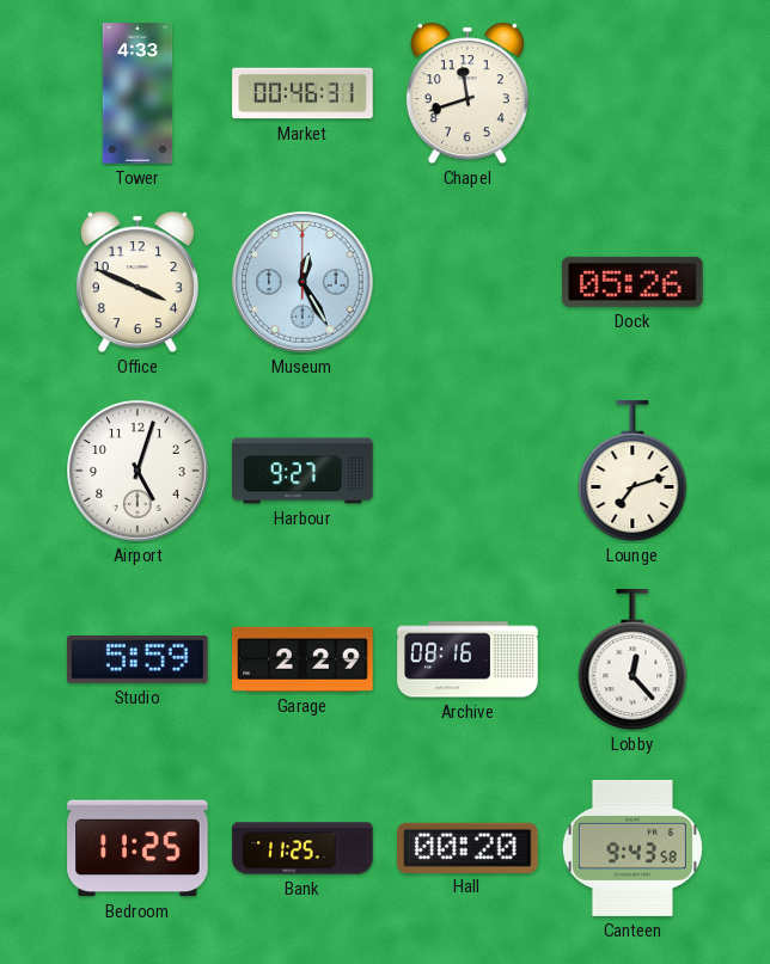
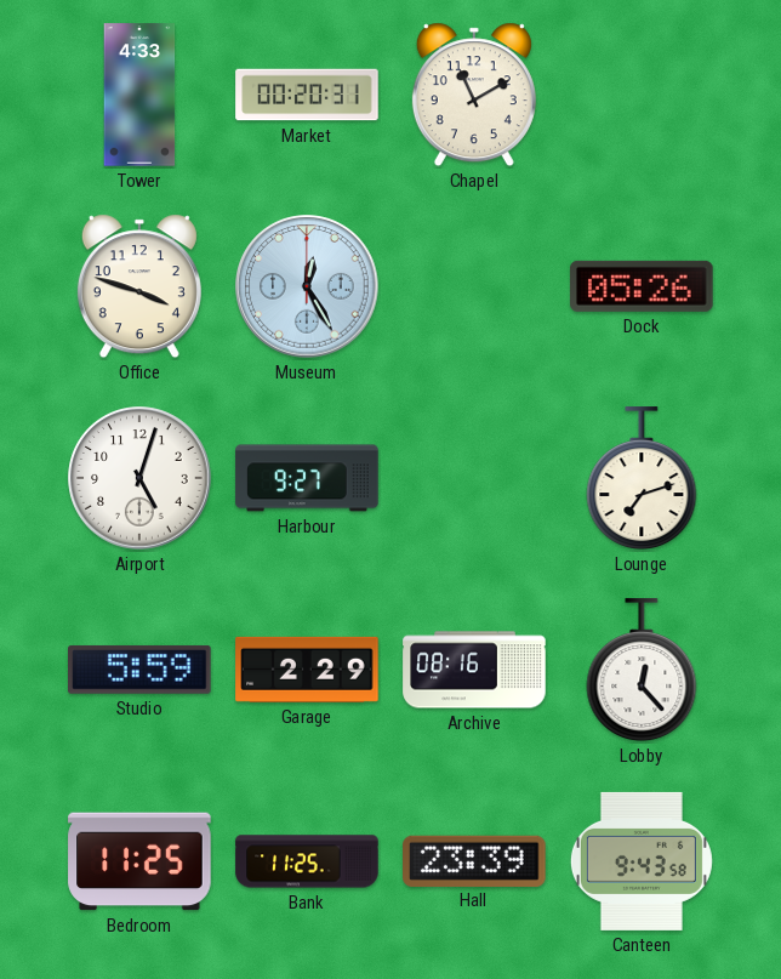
Market: 00:46 -> 00:20 (307, 95)
Chapel: 11:42 -> 11:10 (474, 95)
Office: 3:49 -> 3:48 (139, 286)
Hall: 00:20 -> 23:39 (474, 860)
